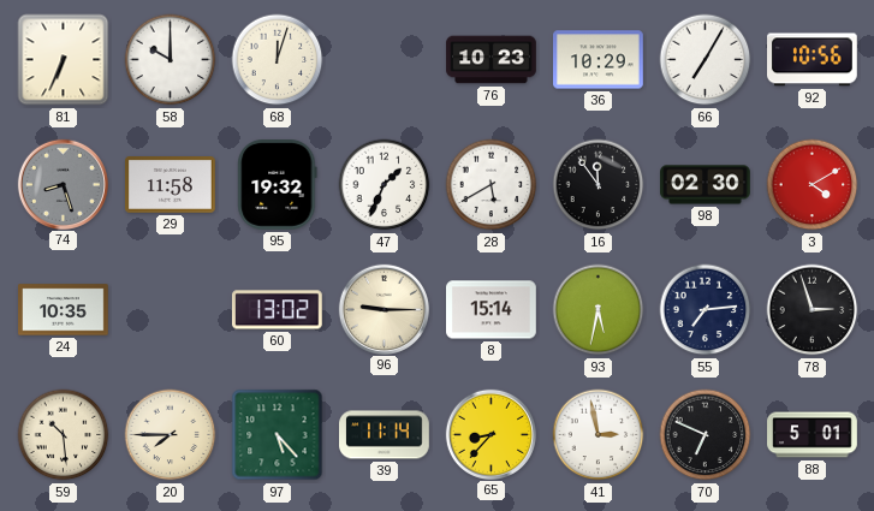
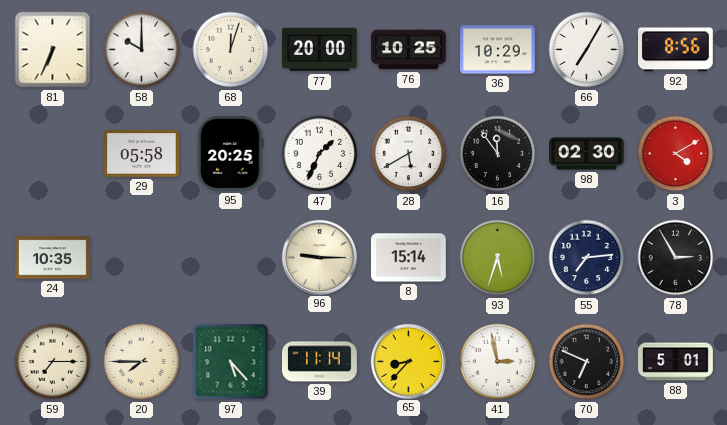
77: none -> 20:00 (320, 50)
76: 10:23 -> 10:25 (409, 50)
92: 10:56 -> 8:56 (676, 50)
74: 8:27 -> none (63, 184)
29: 11:58 -> 05:58 (142, 154)
95: 19:32 -> 20:25 (231, 154)
60: 13:02 -> none (277, 310)
93: 5:32 -> 5:33 (498, 258)
78: 2:57 -> 2:55 (676, 258)
59: 10:29 -> 7:15 (53, 362)
